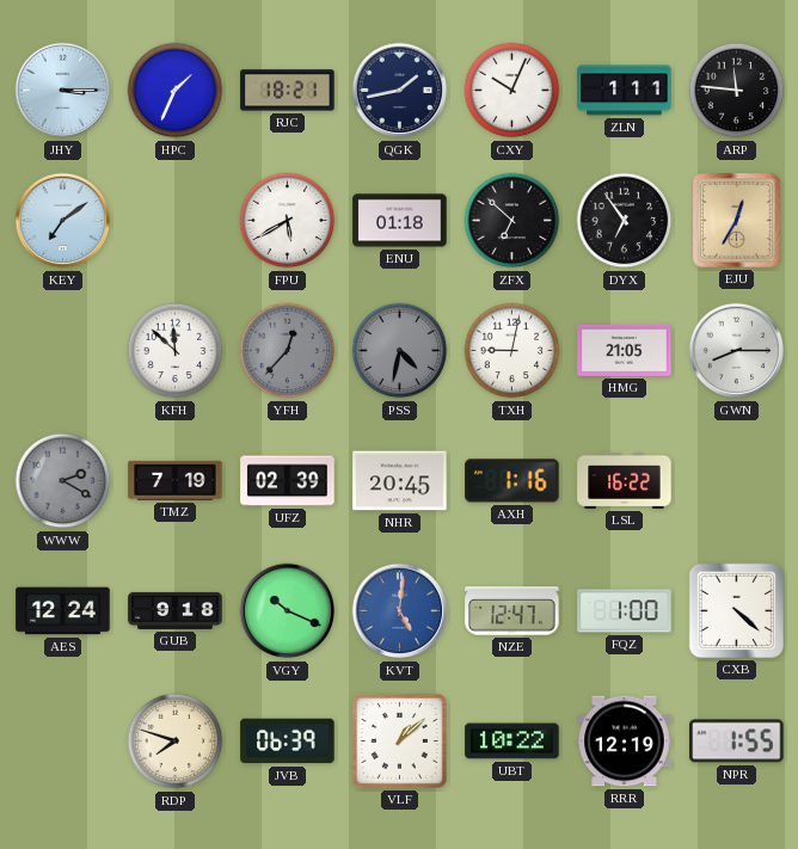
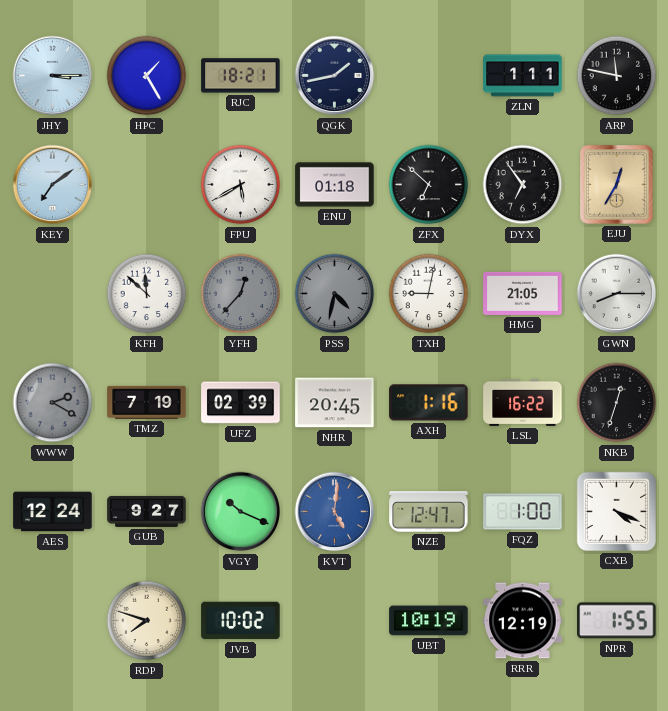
HPC: 1:34 -> 1:25 (147, 76)
CXY: 10:04 -> none (512, 91)
ARP: 11:46 -> 11:47 (617, 76)
NKB: none -> 12:33 (617, 403)
GUB: 9:18 -> 9:27 (147, 511)
CXB: 4:22 -> 4:19 (616, 511)
JVB: 06:39 -> 10:02 (241, 621)
VLF: 1:08 -> none (399, 740)
UBT: 10:22 -> 10:19 (429, 621)
